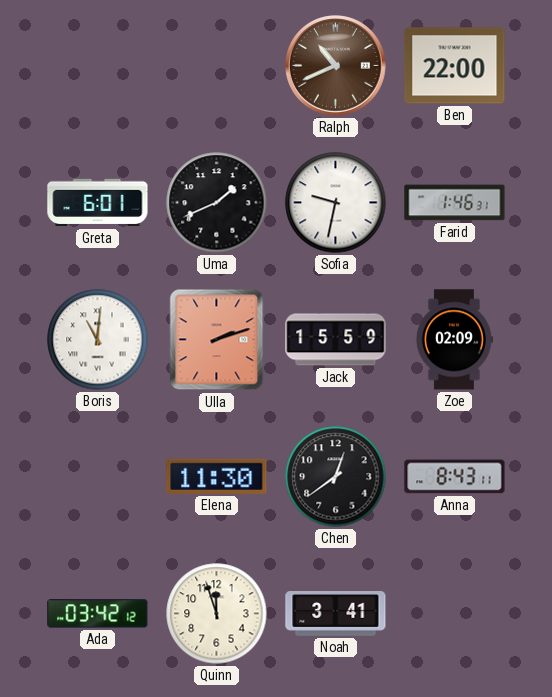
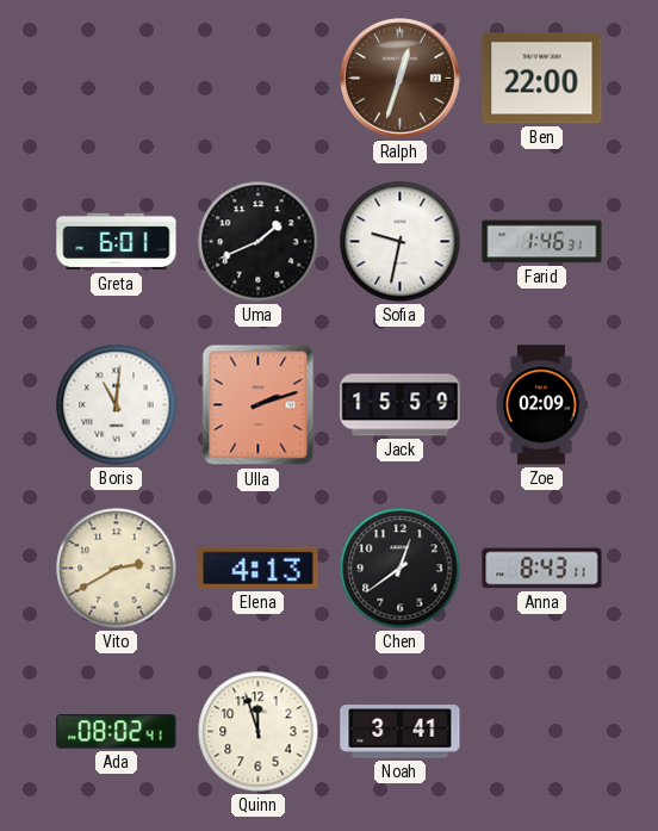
Ralph: 10:41 -> 12:33 (401, 79)
Vito: none -> 2:40 (117, 569)
Elena: 11:30 -> 4:13 (259, 568)
Ada: 03:42 -> 08:02 (117, 732)
